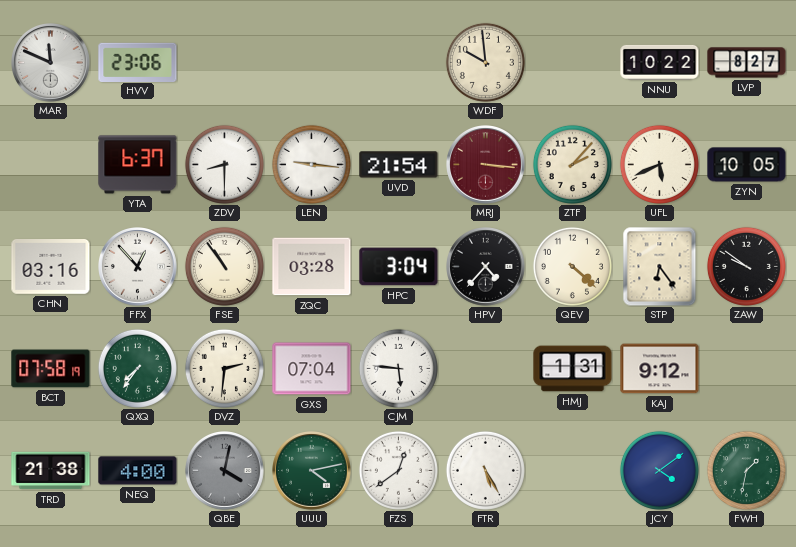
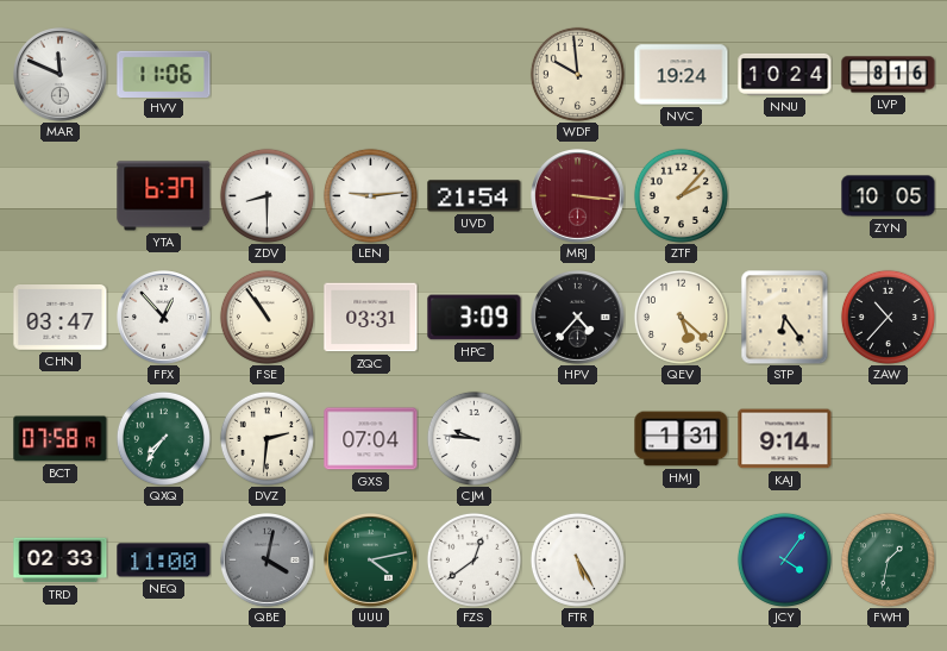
HVV: 23:06 -> 11:06 (164, 74)
NVC: none -> 19:24 (682, 75)
NNU: 10:22 -> 10:24 (785, 74)
LVP: 8:27 -> 8:16 (889, 75)
LEN: 9:16 -> 9:14 (370, 195)
UFL: 5:41 -> none (659, 164)
CHN: 03:16 -> 03:47 (61, 318)
ZQC: 03:28 -> 03:31 (371, 318)
HPC: 3:04 -> 3:09 (475, 318)
QEV: 4:22 -> 5:22 (681, 317)
ZAW: 9:51 -> 10:37 (888, 317)
CJM: 5:46 -> 9:46 (473, 438)
KAJ: 9:12 -> 9:14 (785, 439)
TRD: 21:38 -> 02:33 (61, 561)
NEQ: 4:00 -> 11:00 (164, 561)
JCY: 4:09 -> 4:06 (784, 559)
